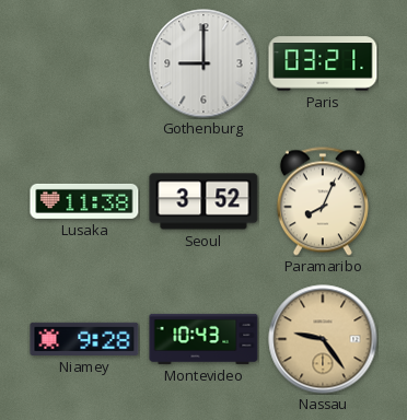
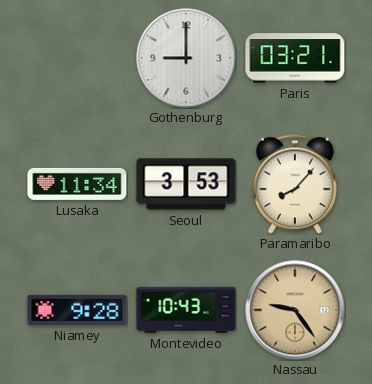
Lusaka: 11:38 -> 11:34 (77, 184)
Seoul: 3:52 -> 3:53 (186, 184)
Paramaribo: 8:04 -> 8:07 (295, 184)
